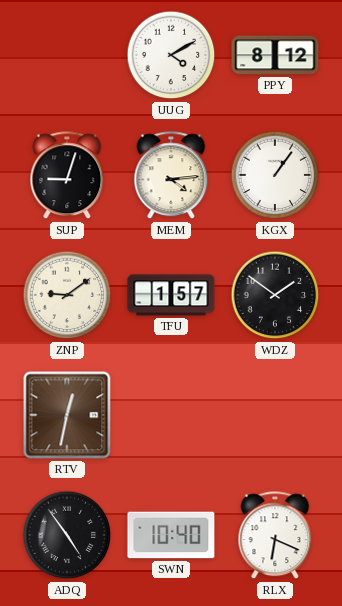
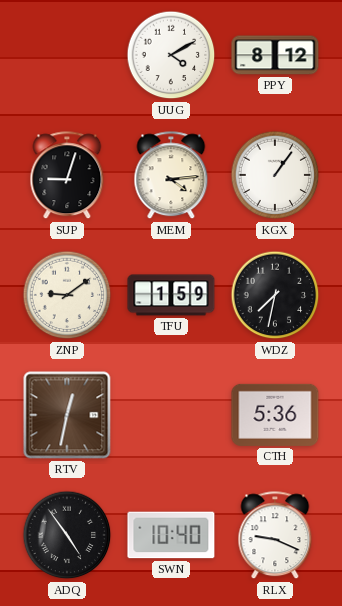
TFU: 1:57 -> 1:59 (171, 295)
WDZ: 1:51 -> 7:32 (275, 295)
CTH: none -> 5:36 (275, 415)
RLX: 6:19 -> 9:19 (275, 536)
